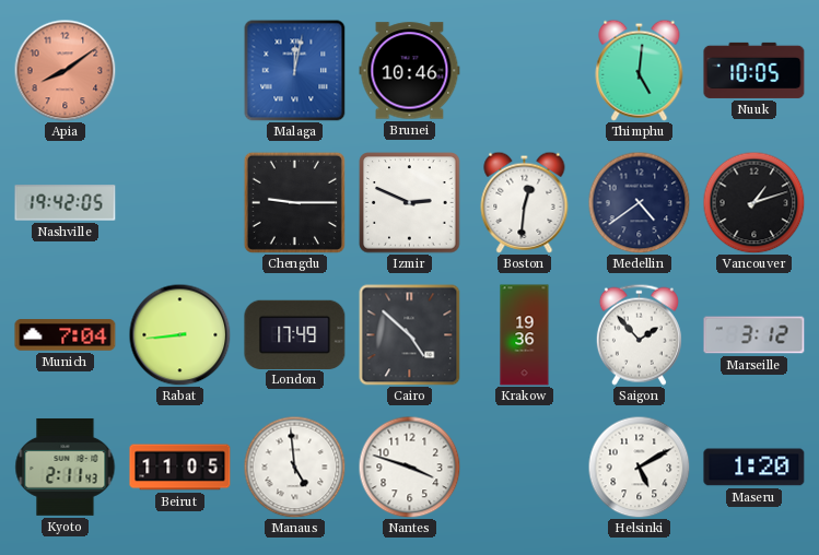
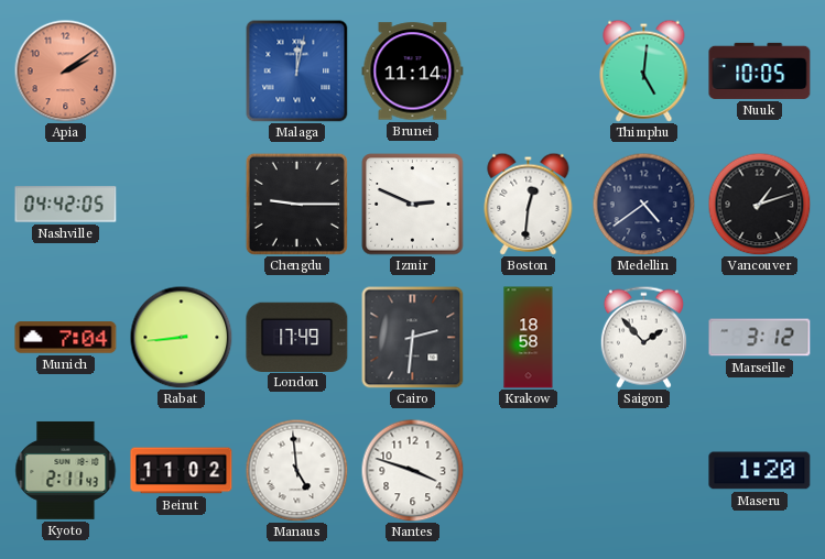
Apia: 8:09 -> 2:09 (65, 70)
Brunei: 10:46 -> 11:14 (413, 72)
Nashville: 19:42 -> 04:42 (66, 205)
Cairo: 4:52 -> 2:31 (412, 337)
Krakow: 19:36 -> 18:58 (529, 338)
Beirut: 11:05 -> 11:02 (182, 471)
Helsinki: 5:10 -> none (639, 467)
